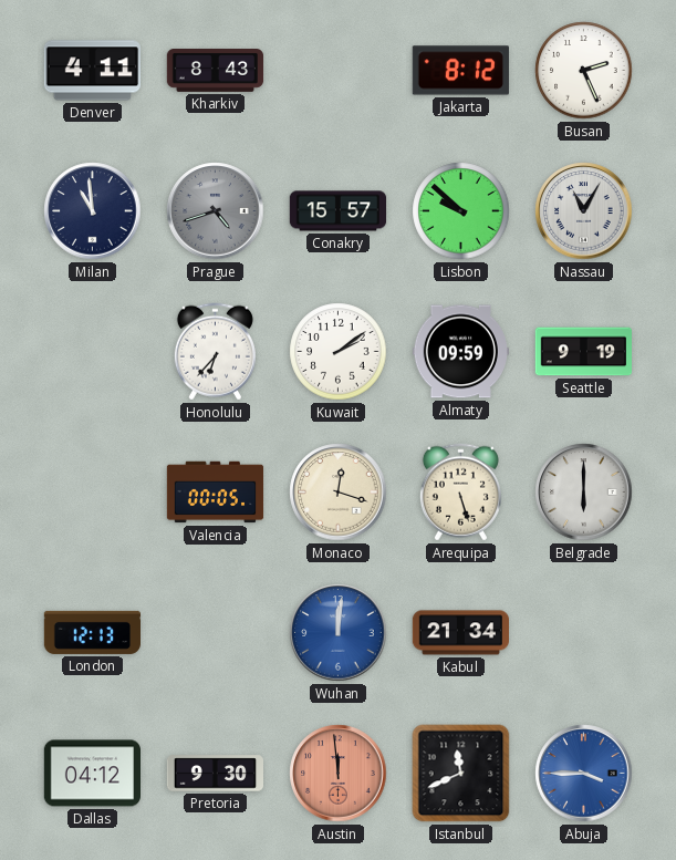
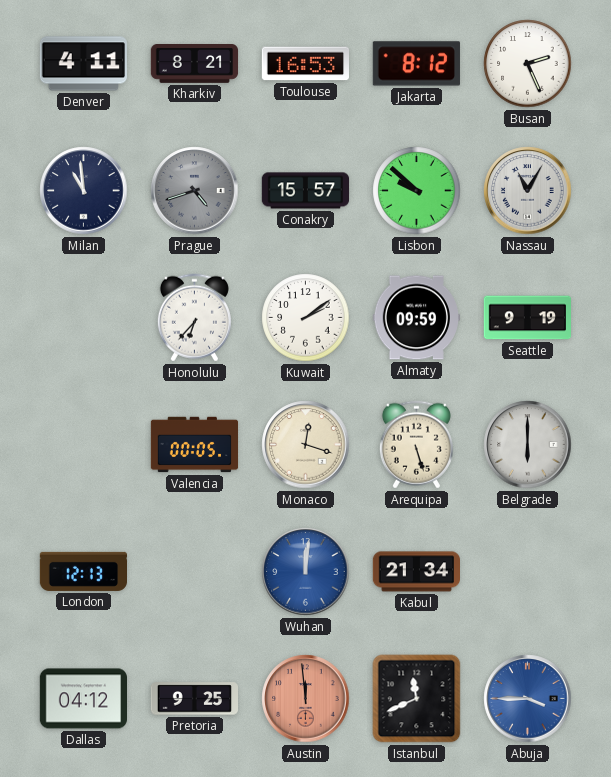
Kharkiv: 8:43 -> 8:21 (195, 64)
Toulouse: none -> 16:53 (305, 64)
Pretoria: 9:30 -> 9:25 (194, 699)
